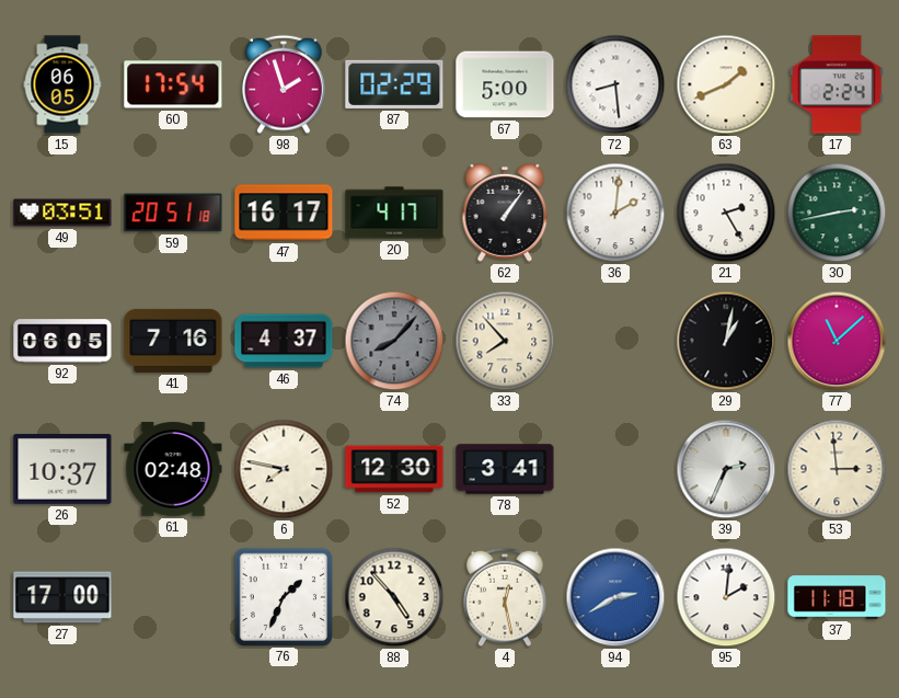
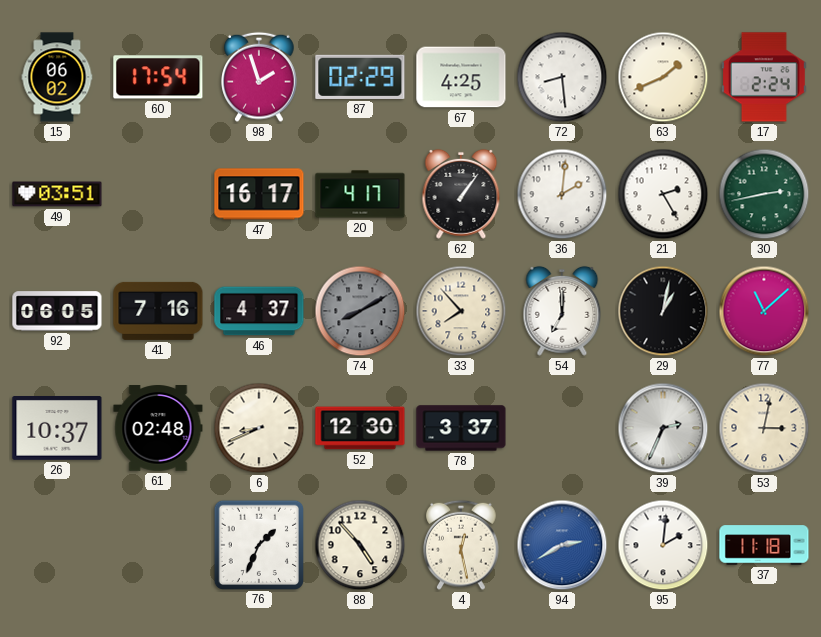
15: 06:05 -> 06:02 (57, 77)
67: 5:00 -> 4:25 (461, 77)
59: 20:51 -> none (173, 213)
74: 8:07 -> 8:10 (360, 311)
54: none -> 7:00 (562, 311)
6: 7:47 -> 8:41 (259, 428)
78: 3:41 -> 3:37 (461, 428)
53: 2:59 -> 3:02 (764, 428)
27: 17:00 -> none (62, 597)
